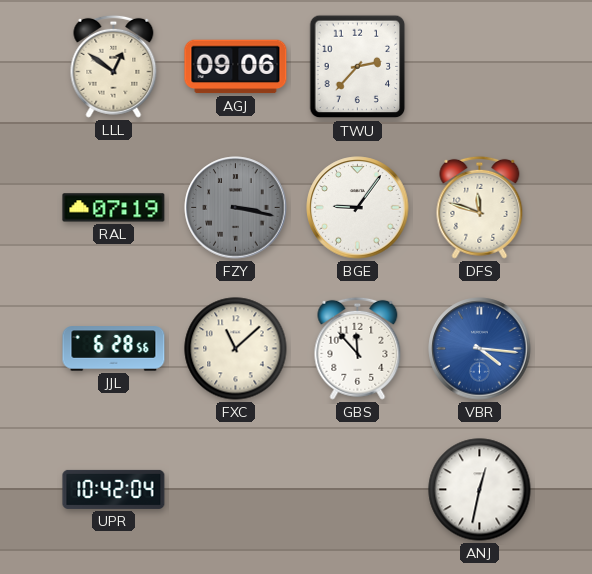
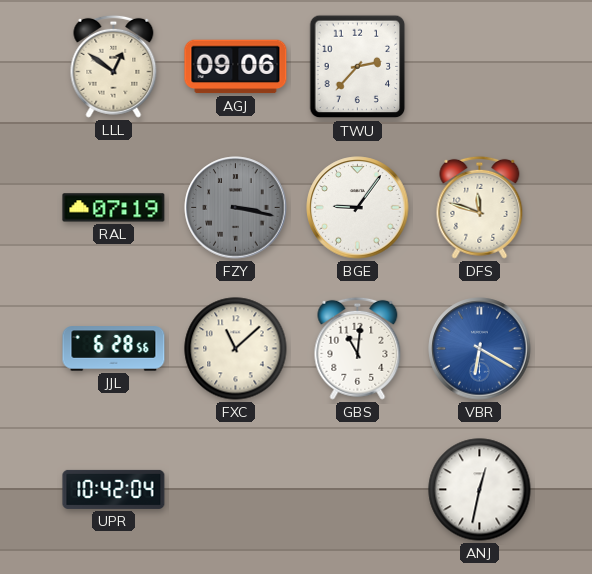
GBS: 11:53 -> 11:01 (358, 348)
VBR: 4:16 -> 6:20 (480, 349)
